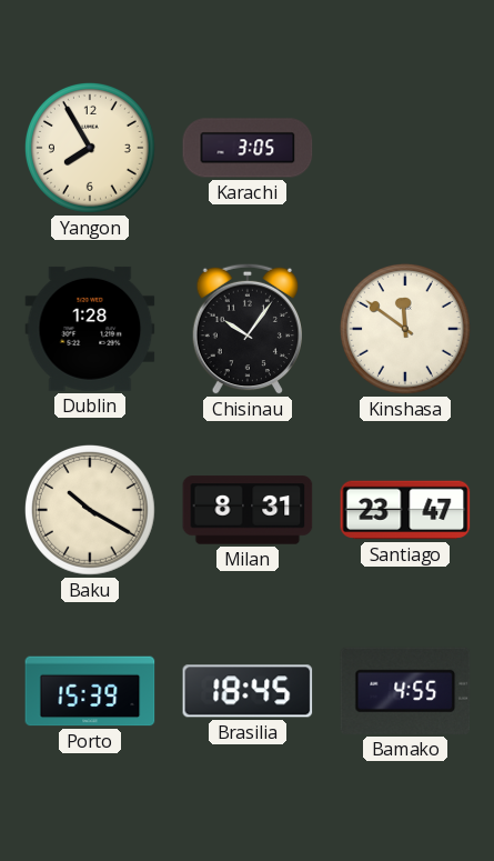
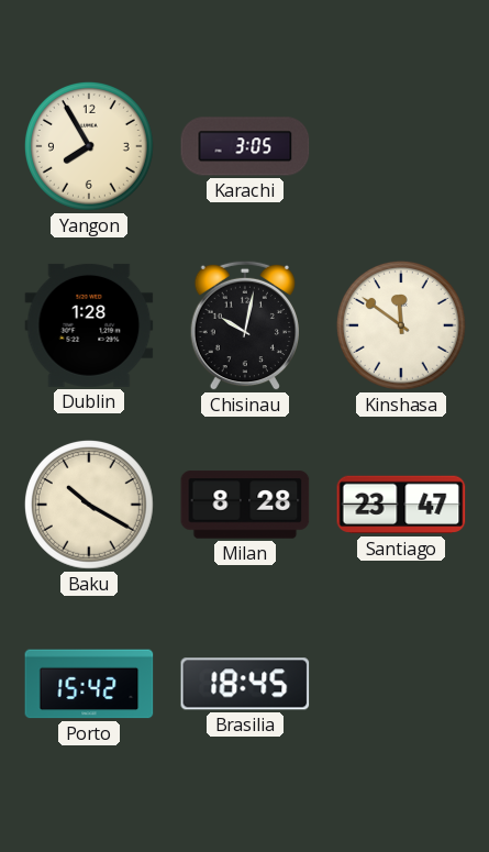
Chisinau: 10:06 -> 10:02 (244, 325)
Milan: 8:31 -> 8:28 (245, 505)
Porto: 15:39 -> 15:42 (89, 684)
Bamako: 4:55 -> none (405, 691)
